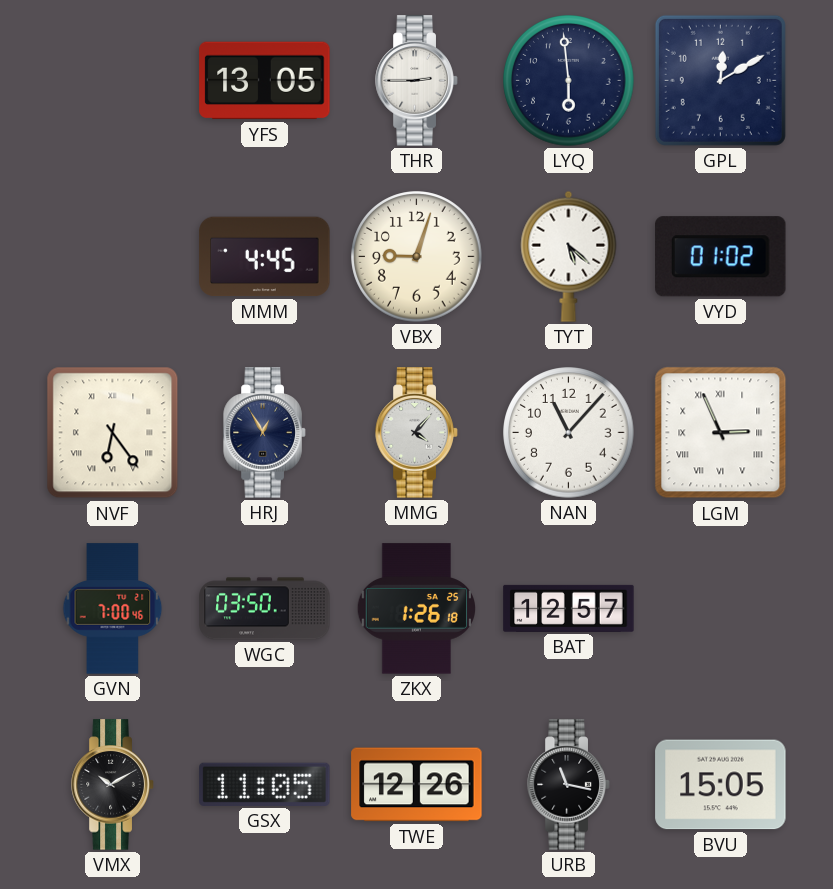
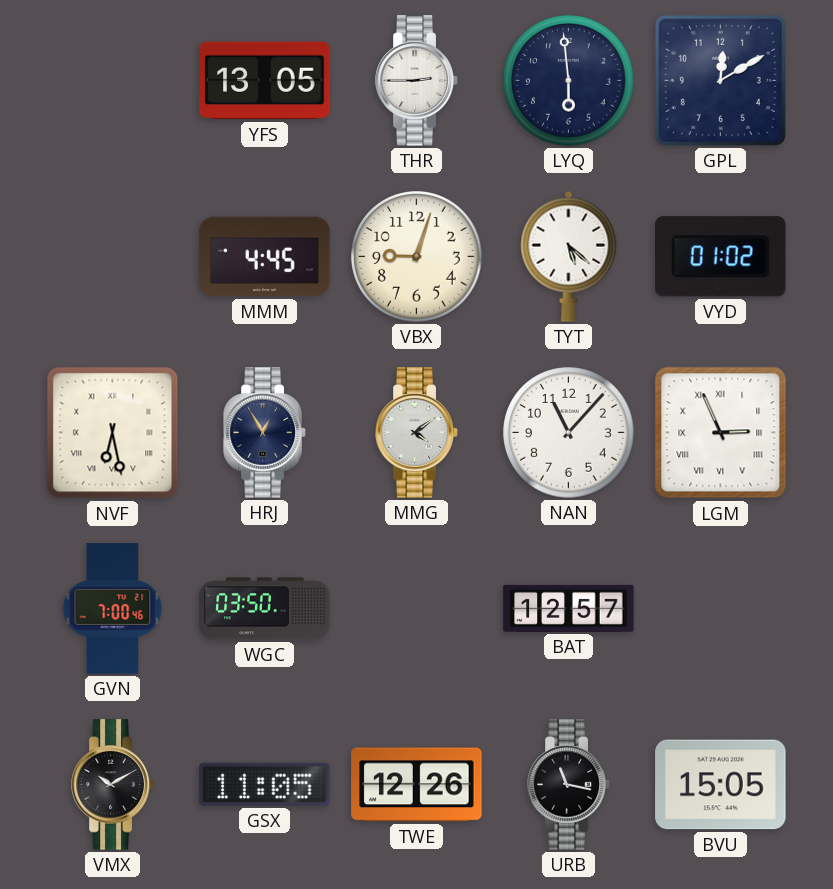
NVF: 6:24 -> 6:28 (113, 433)
MMG: 4:07 -> 4:09 (417, 433)
ZKX: 1:26 -> none (417, 609)
